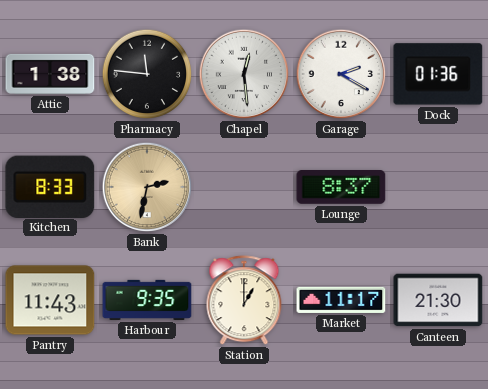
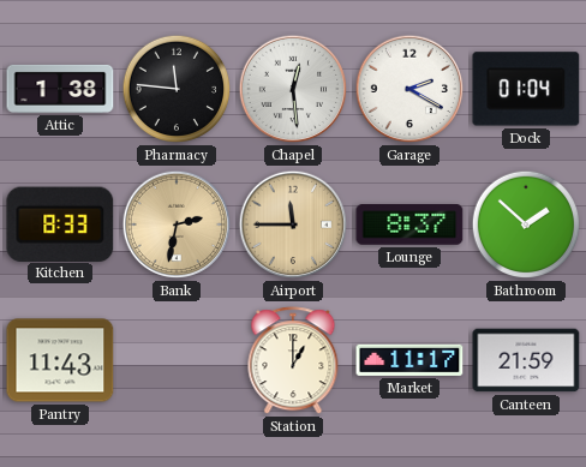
Dock: 01:36 -> 01:04 (526, 89)
Airport: none -> 11:45 (293, 224)
Bathroom: none -> 1:52 (526, 224)
Harbour: 9:35 -> none (147, 300)
Canteen: 21:30 -> 21:59 (526, 360)
